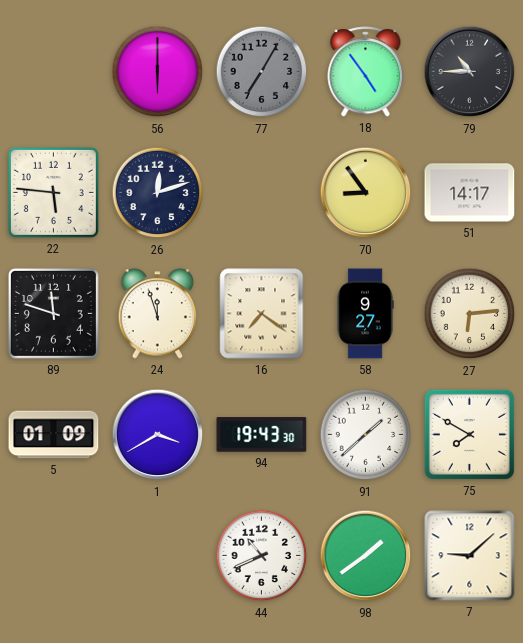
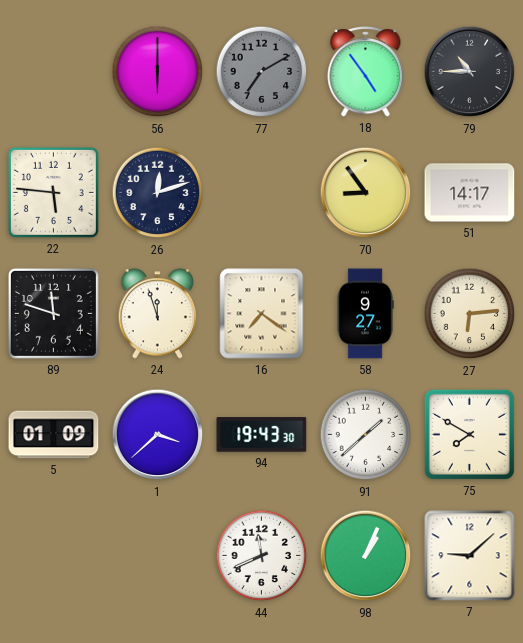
77: 7:05 -> 7:10 (262, 72)
1: 3:40 -> 3:38 (158, 435)
44: 10:41 -> 11:41 (262, 556)
98: 1:39 -> 1:04 (366, 556)
